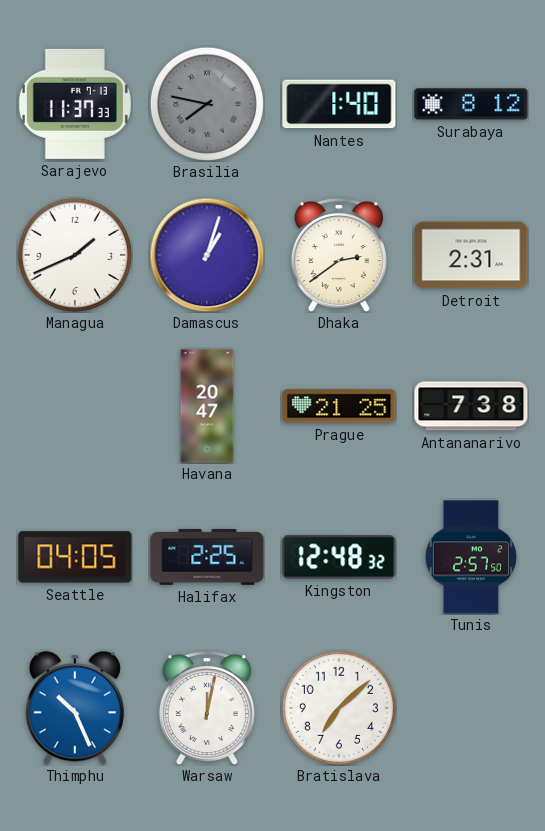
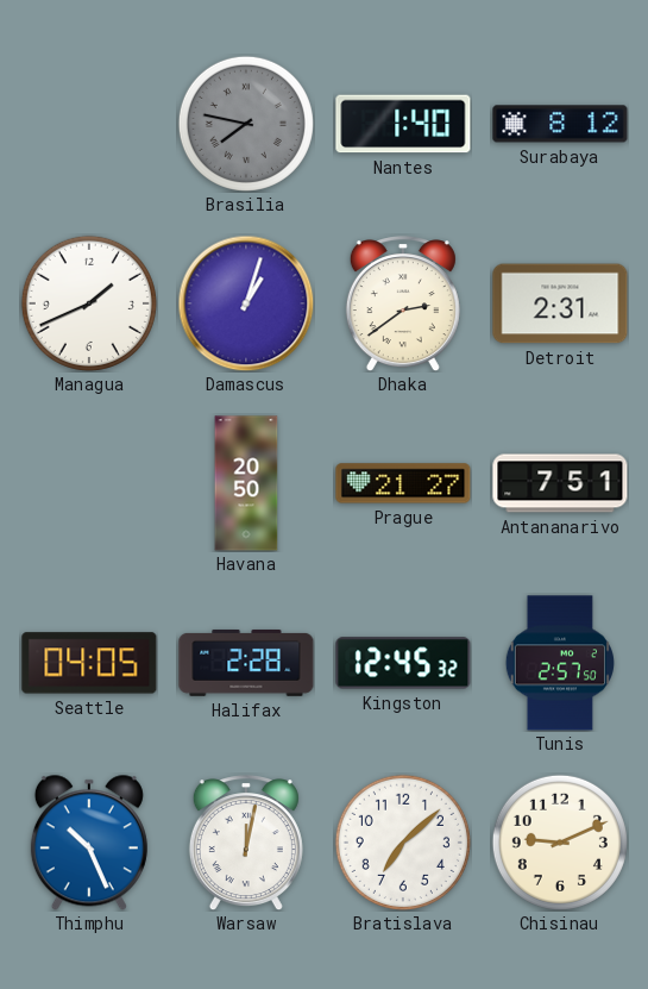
Sarajevo: 11:37 -> none (75, 104)
Havana: 20:47 -> 20:50 (246, 483)
Prague: 21:25 -> 21:27 (403, 483)
Antananarivo: 7:38 -> 7:51 (560, 483)
Halifax: 2:25 -> 2:28 (246, 663)
Kingston: 12:48 -> 12:45 (403, 663)
Chisinau: none -> 9:11 (560, 843)
